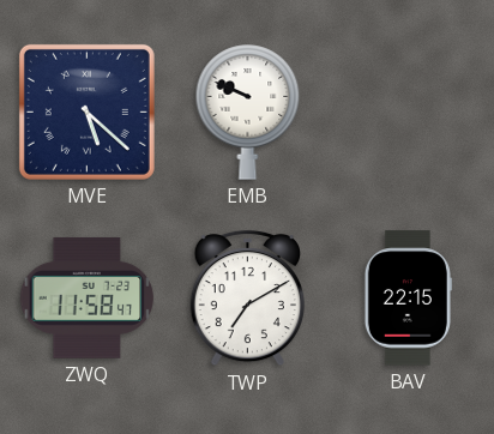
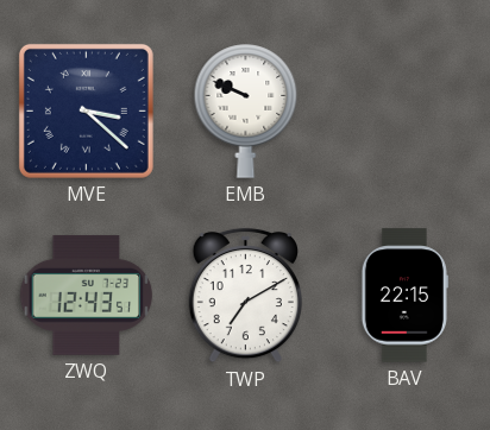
MVE: 5:22 -> 3:22 (86, 110)
ZWQ: 11:58 -> 12:43 (87, 295)
